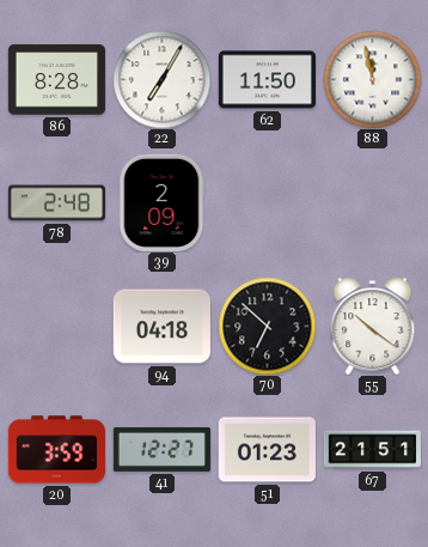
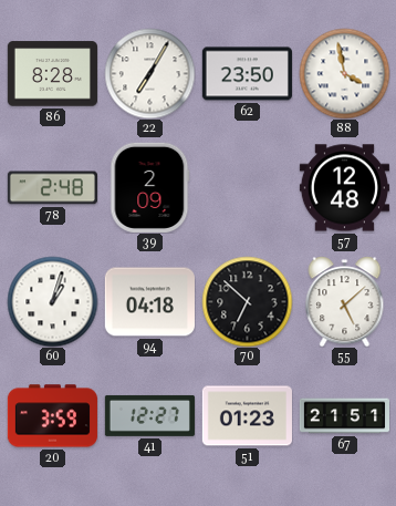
62: 11:50 -> 23:50 (247, 74)
88: 11:58 -> 3:58 (344, 73)
57: none -> 12:48 (344, 188)
60: none -> 1:03 (52, 301)
55: 10:21 -> 5:08 (345, 301)
